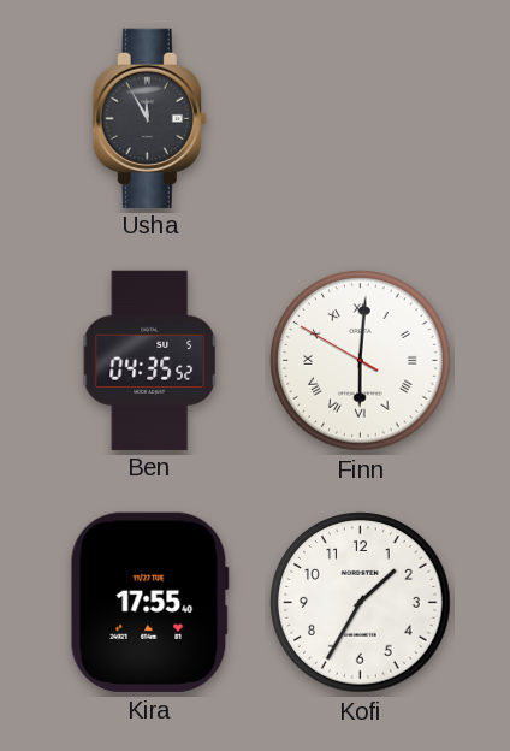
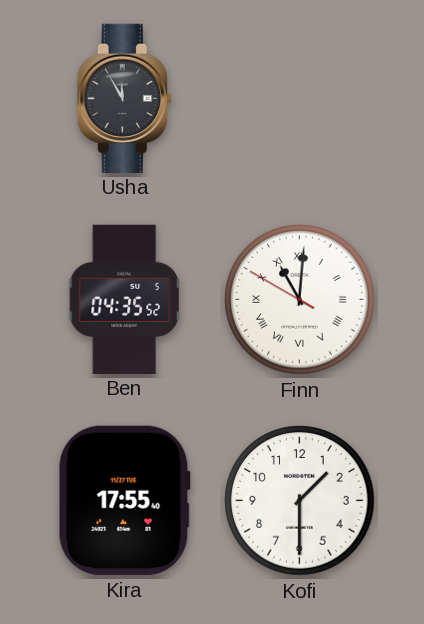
Finn: 6:00 -> 11:00 (300, 300)
Kofi: 1:35 -> 1:30 (300, 501)
